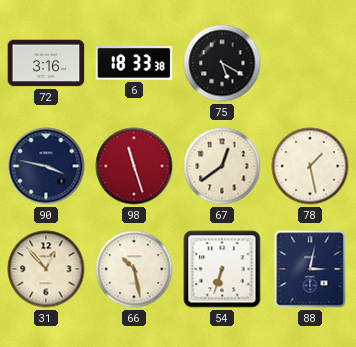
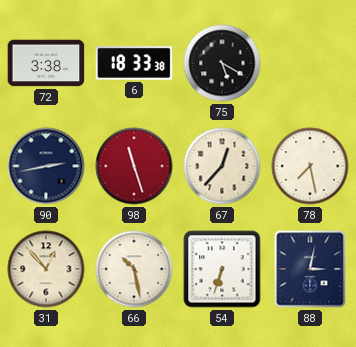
72: 3:16 -> 3:38 (46, 63)
90: 3:47 -> 2:43 (46, 166)
67: 12:39 -> 12:37 (222, 166)
78: 1:28 -> 7:28 (310, 166)
